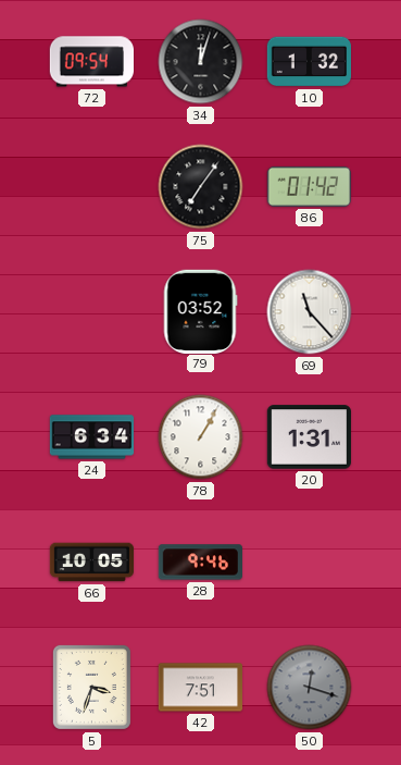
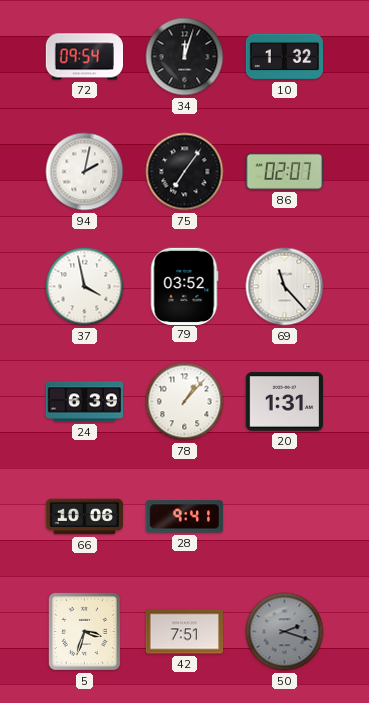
94: none -> 2:02 (85, 172)
86: 01:42 -> 02:07 (284, 171)
37: none -> 3:58 (85, 287)
24: 6:34 -> 6:39 (85, 402)
78: 1:05 -> 1:07 (185, 402)
66: 10:05 -> 10:06 (85, 517)
28: 9:46 -> 9:41 (184, 517)
50: 12:18 -> 2:18 (285, 632)
